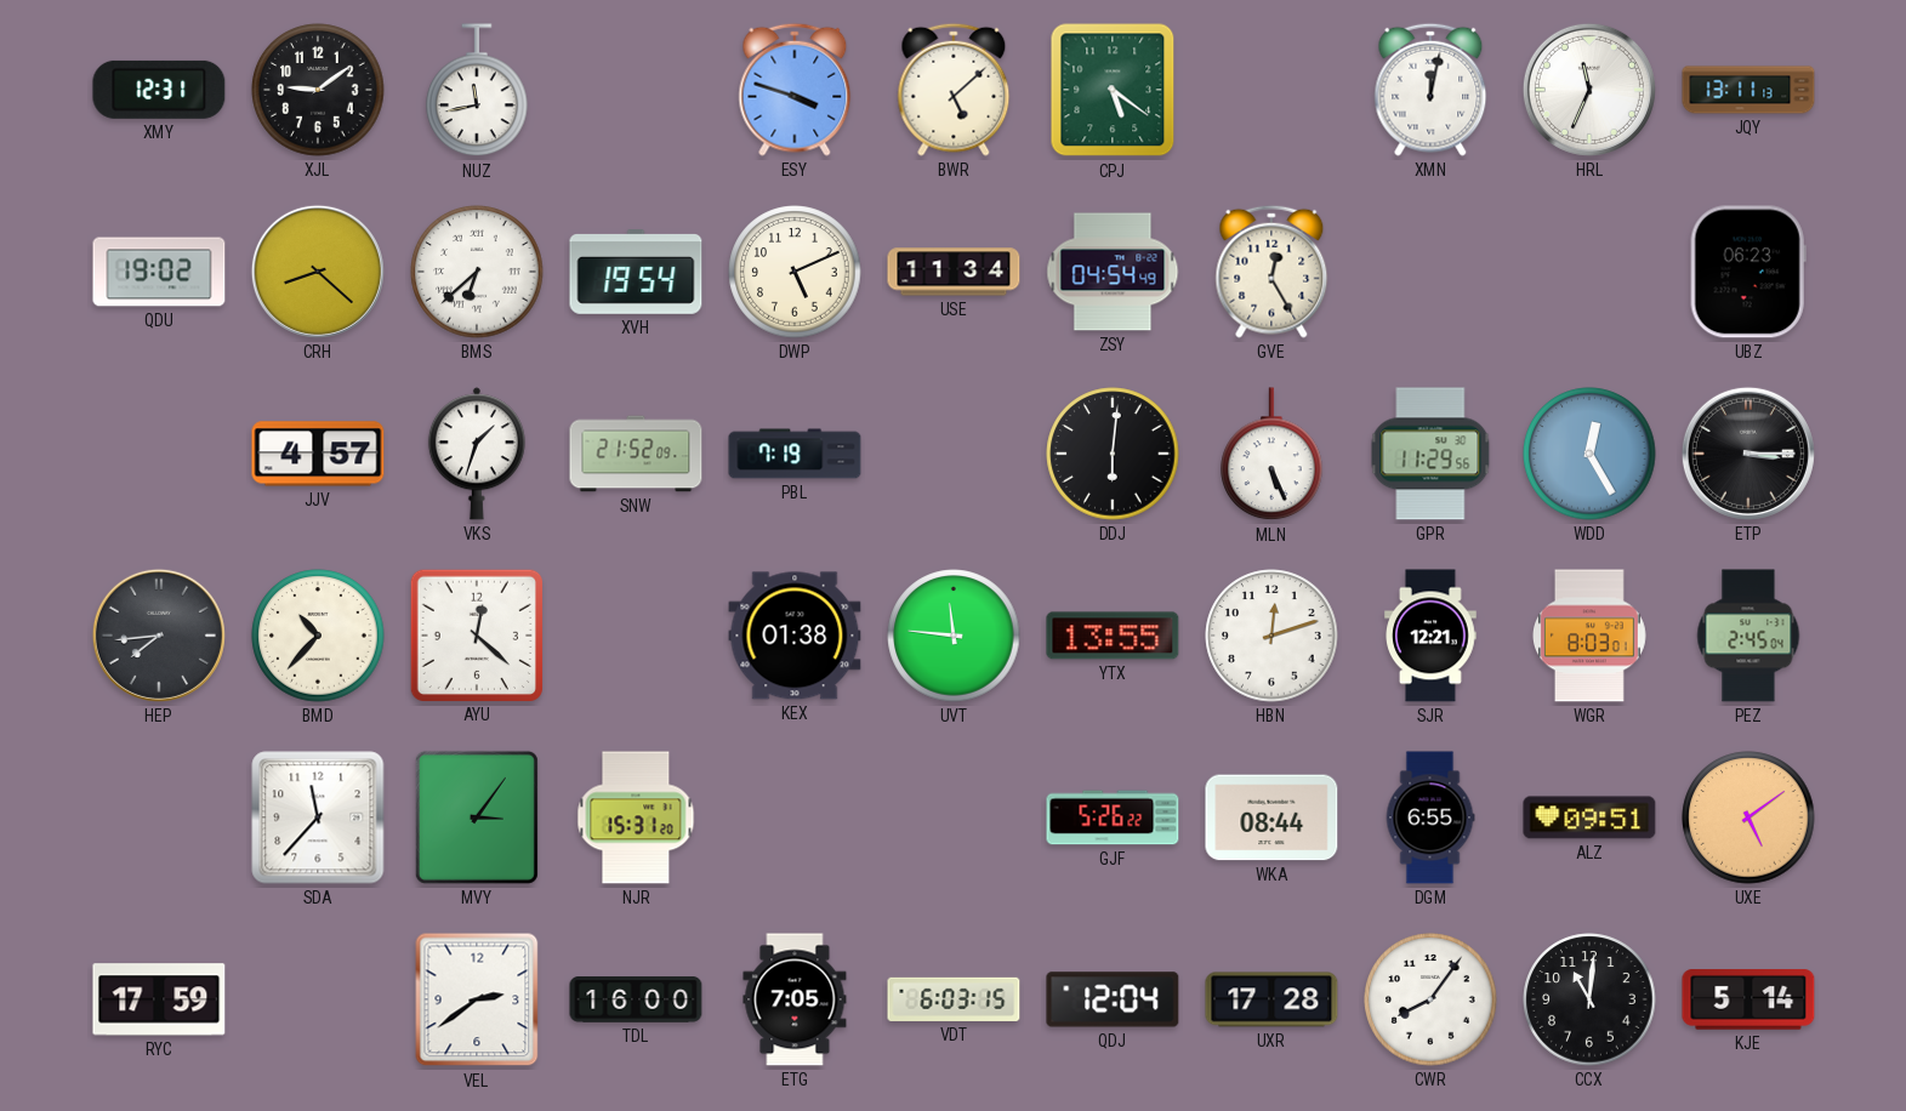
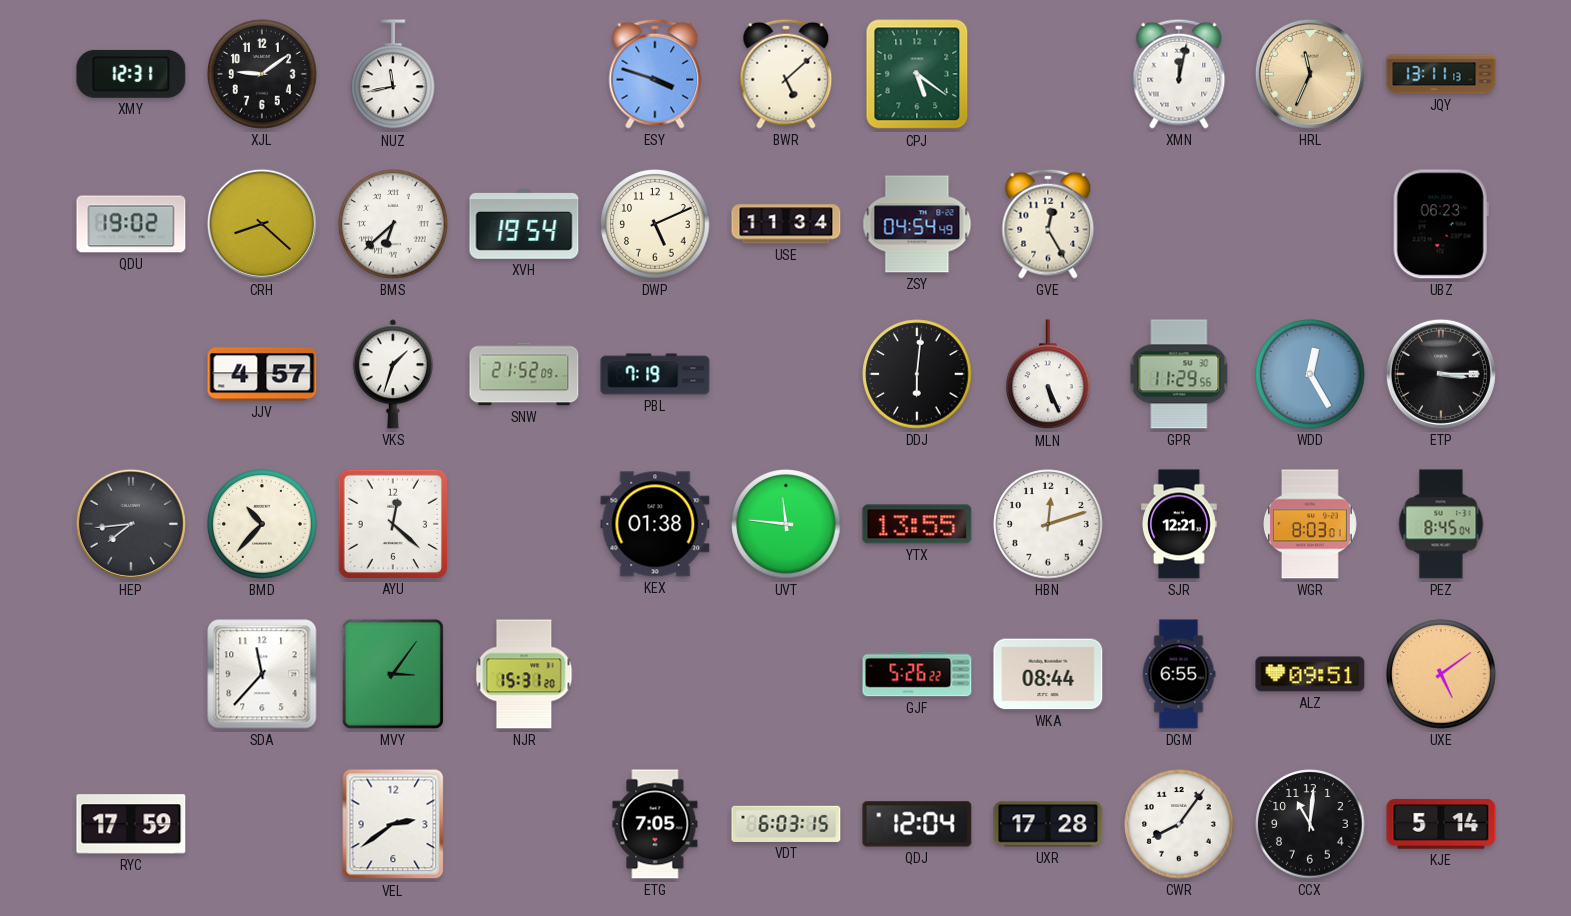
HRL dial: white -> champagne (1310, 74)
PEZ: 2:45 -> 8:45 (1441, 524)
TDL: 16:00 -> none (636, 999)
